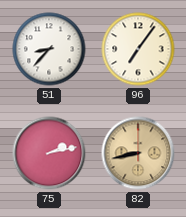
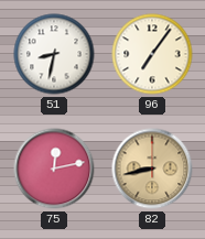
51: 8:37 -> 8:32 (54, 54)
75: 2:13 -> 12:13 (54, 169)
